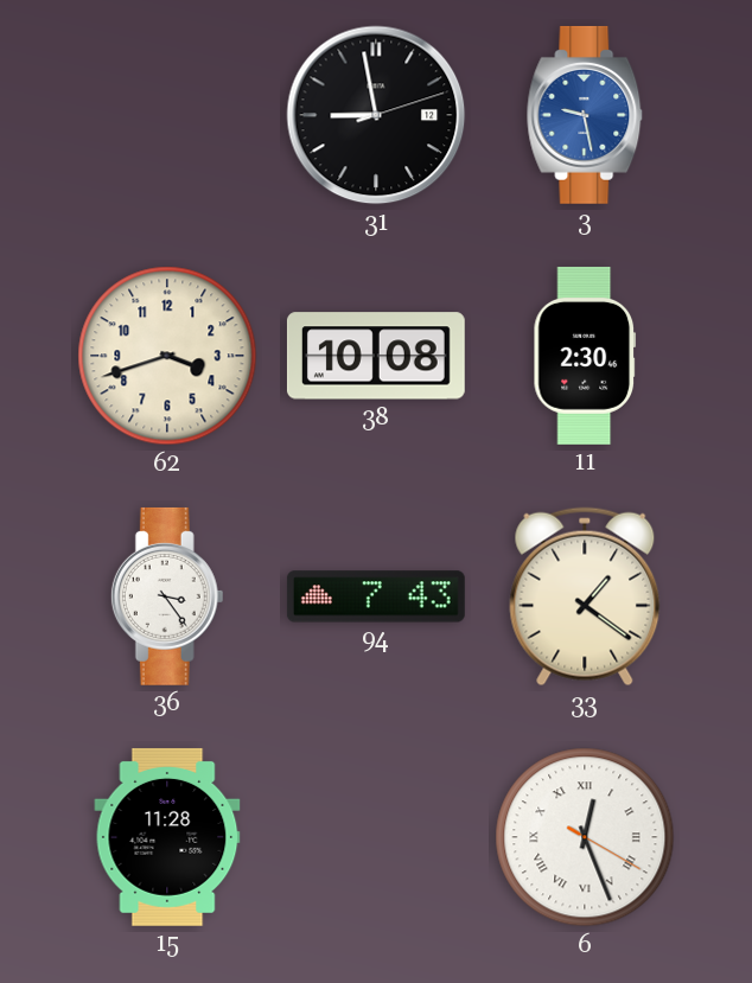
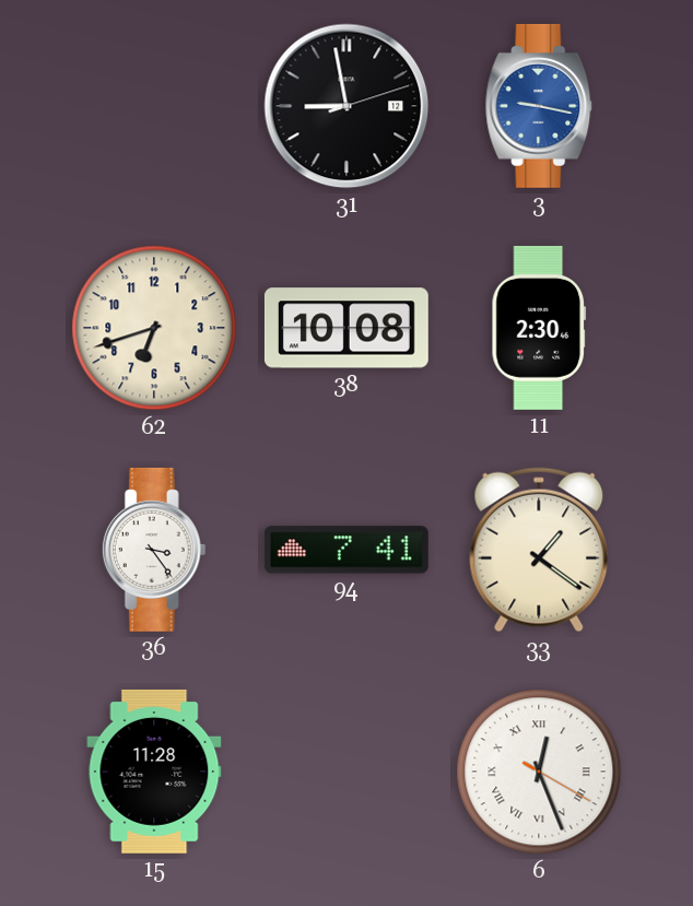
3: 9:28 -> 9:17 (539, 106)
62: 3:42 -> 6:42 (154, 328)
94: 7:43 -> 7:41 (346, 550)
